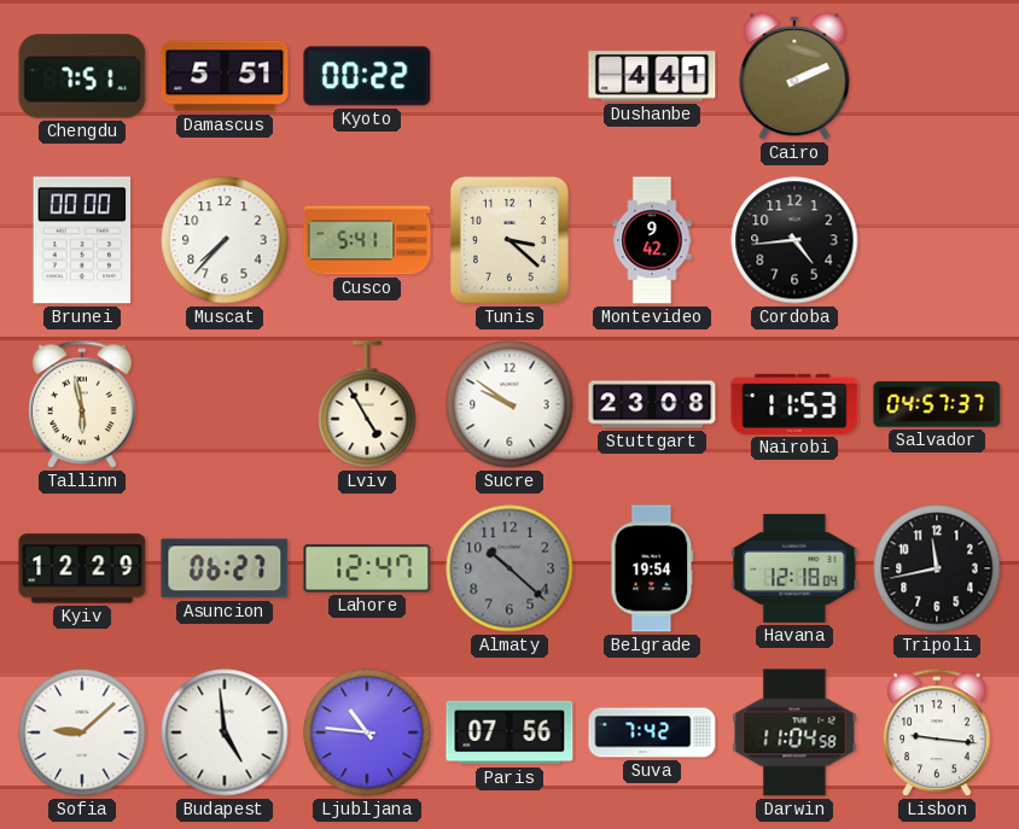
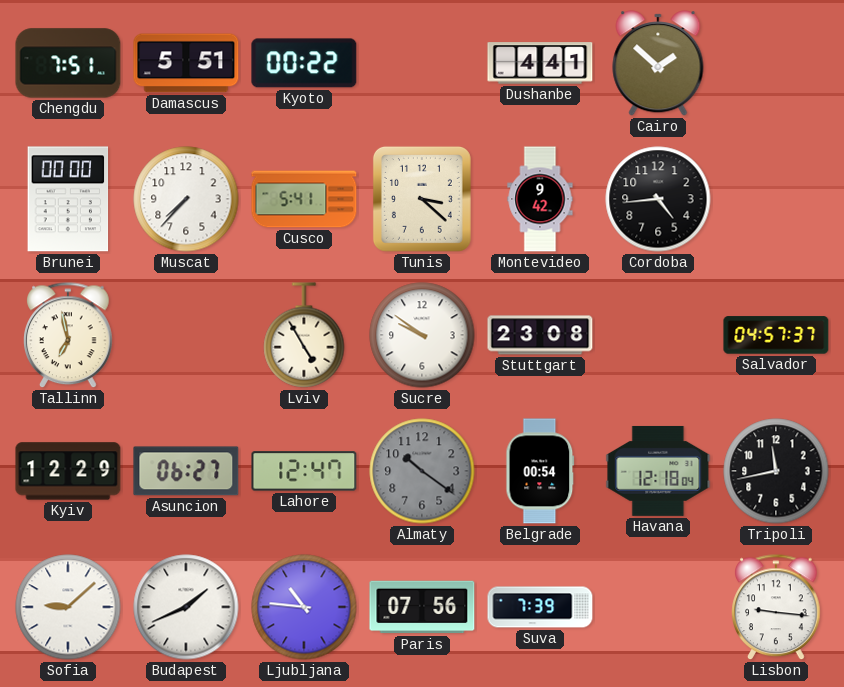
Cairo: 2:11 -> 1:52 (658, 63)
Tallinn: 5:58 -> 6:58 (68, 336)
Nairobi: 11:53 -> none (794, 404)
Almaty: 10:22 -> 10:21 (422, 471)
Belgrade: 19:54 -> 00:54 (540, 471)
Budapest: 4:59 -> 1:41 (186, 607)
Suva: 7:42 -> 7:39 (540, 607)
Darwin: 11:04 -> none (794, 732)
